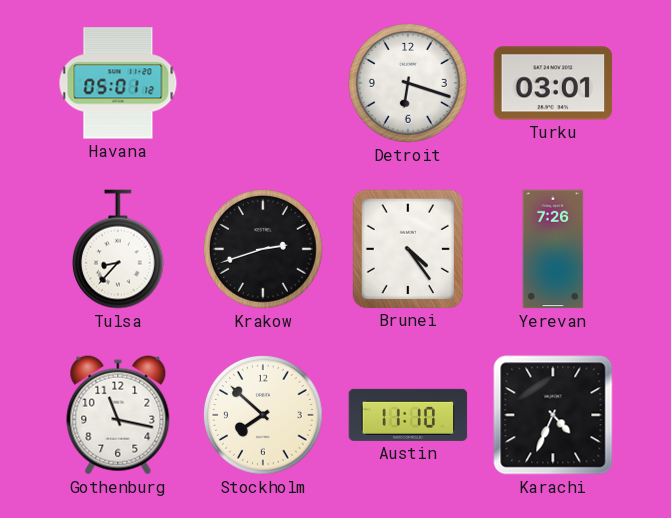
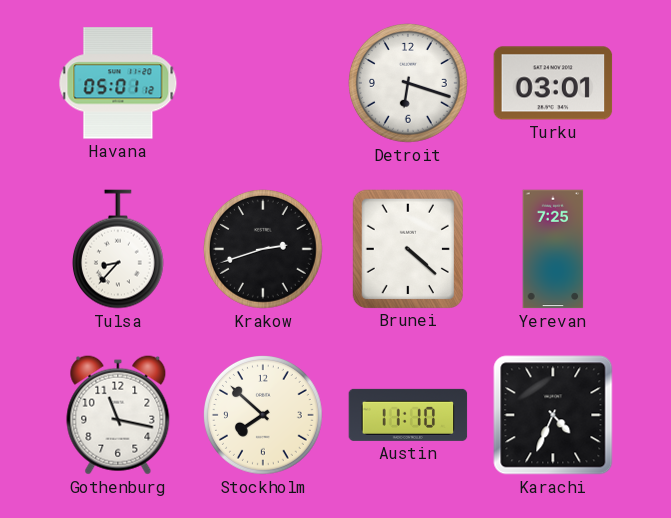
Brunei: 4:24 -> 4:22 (408, 248)
Yerevan: 7:26 -> 7:25 (553, 249)
